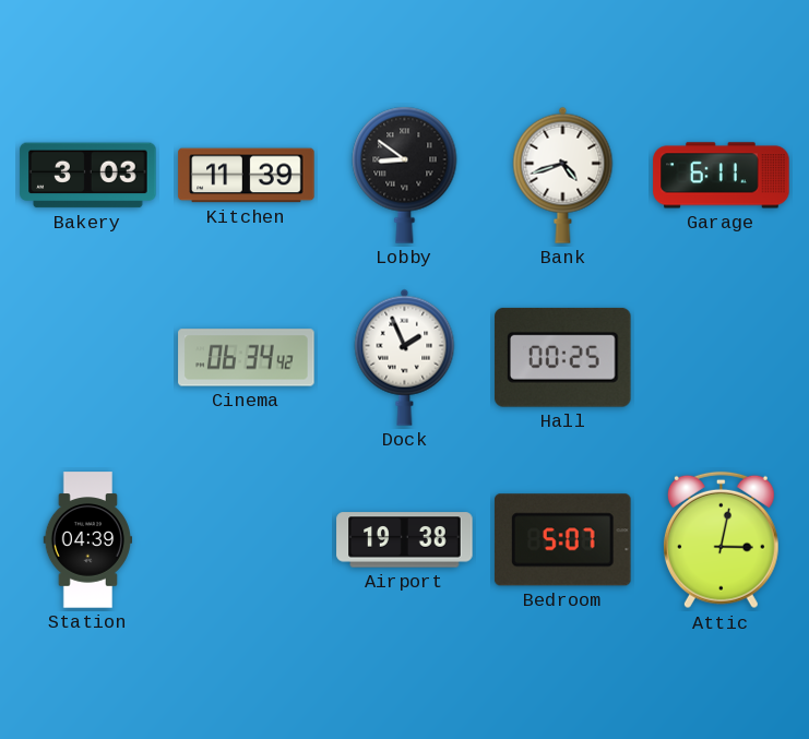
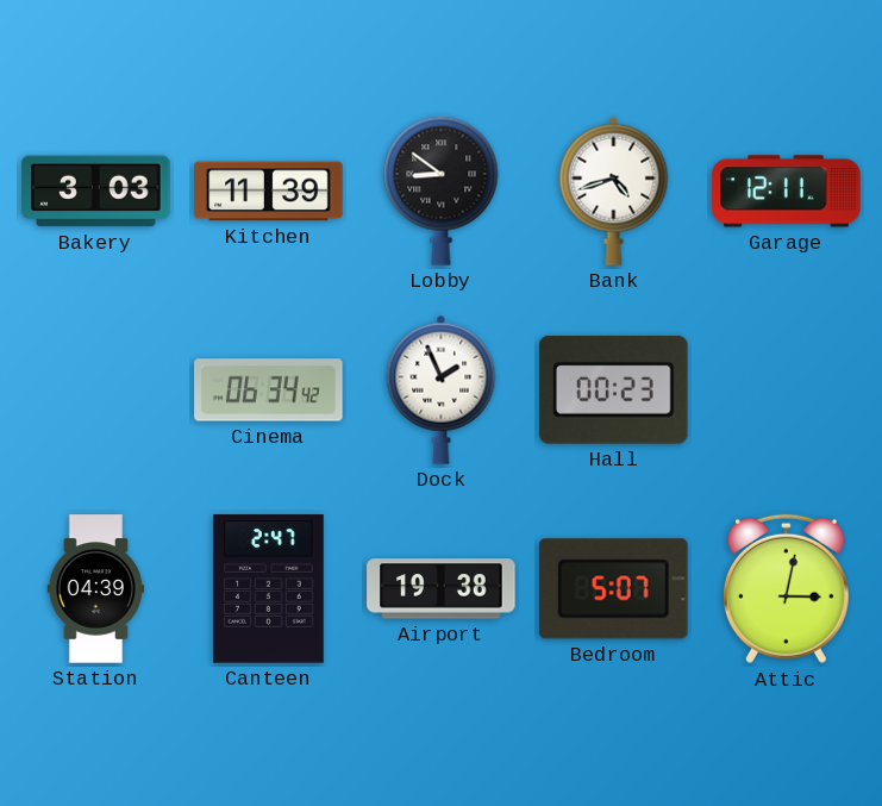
Garage: 6:11 -> 12:11 (787, 192)
Hall: 00:25 -> 00:23 (614, 389)
Canteen: none -> 2:47 (269, 589)
